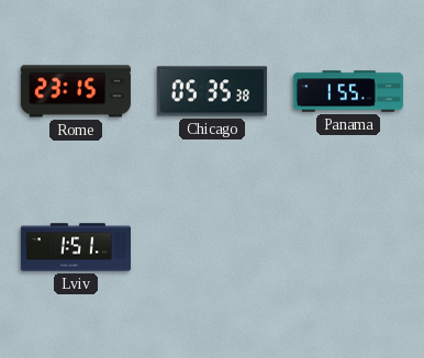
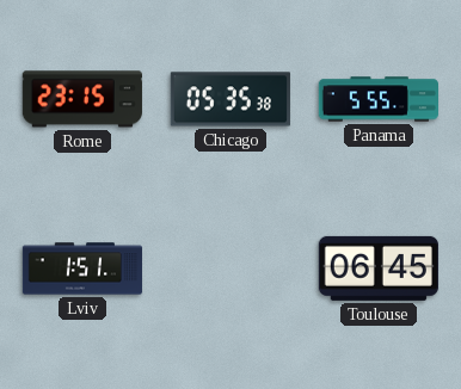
Panama: 1:55 -> 5:55 (377, 99)
Toulouse: none -> 06:45 (379, 268)
